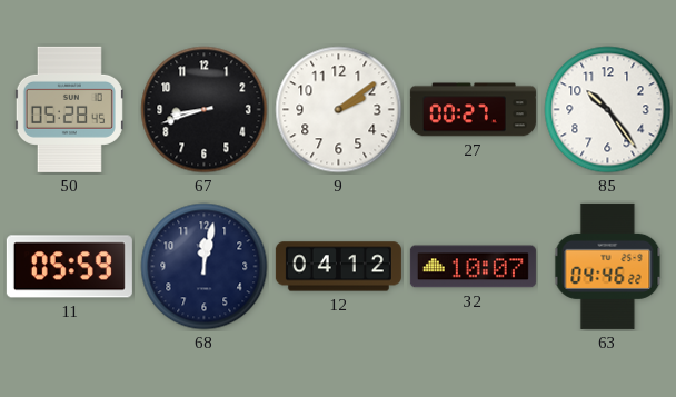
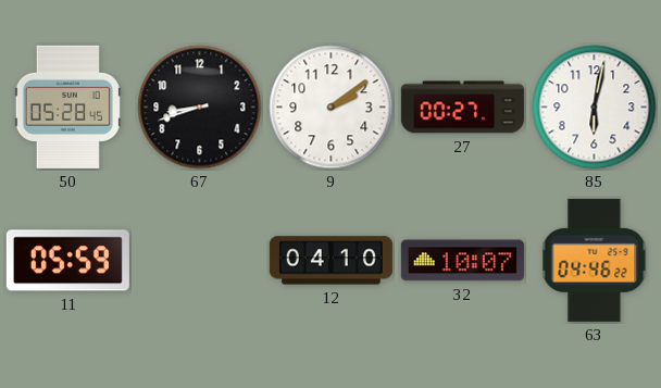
85: 10:24 -> 6:02 (595, 108)
68: 12:02 -> none (205, 267)
12: 04:12 -> 04:10 (330, 261)
